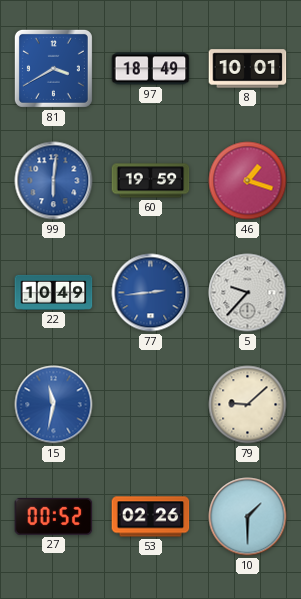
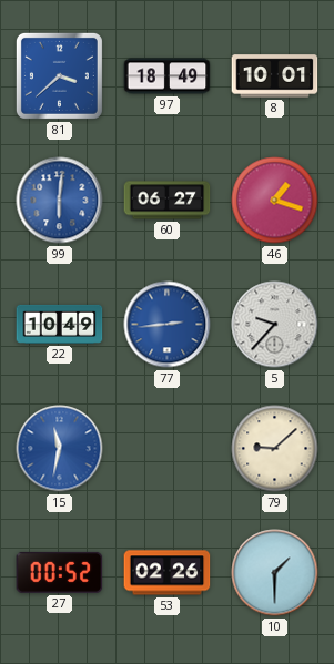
81: 3:40 -> 3:38 (59, 75)
60: 19:59 -> 06:27 (168, 201)
